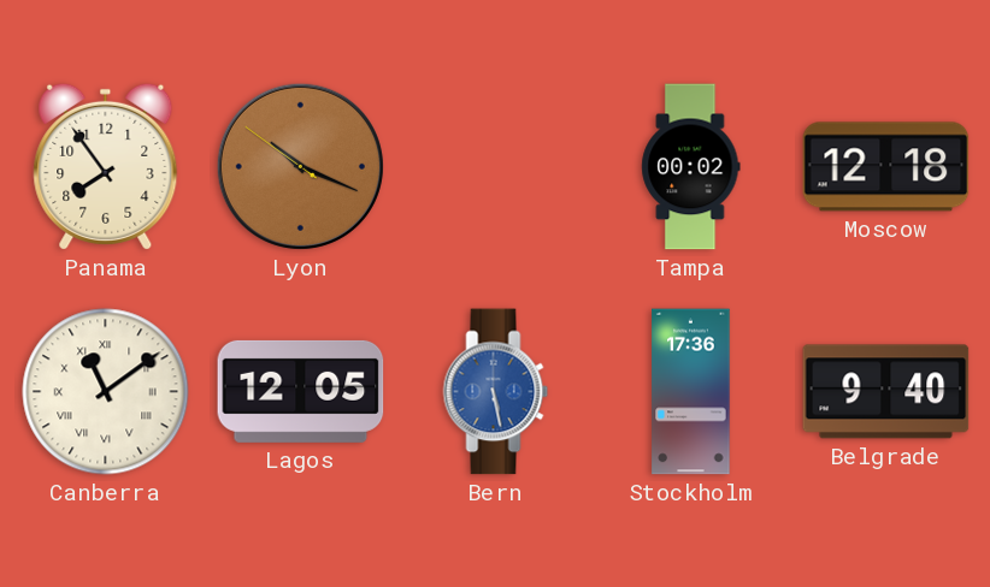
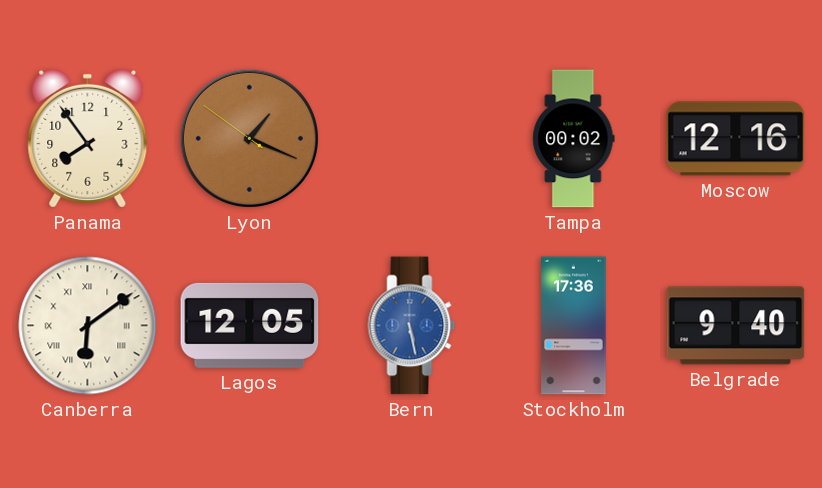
Lyon: 10:18 -> 1:18 (249, 138)
Moscow: 12:18 -> 12:16 (736, 139)
Canberra: 11:09 -> 6:09 (88, 326)
